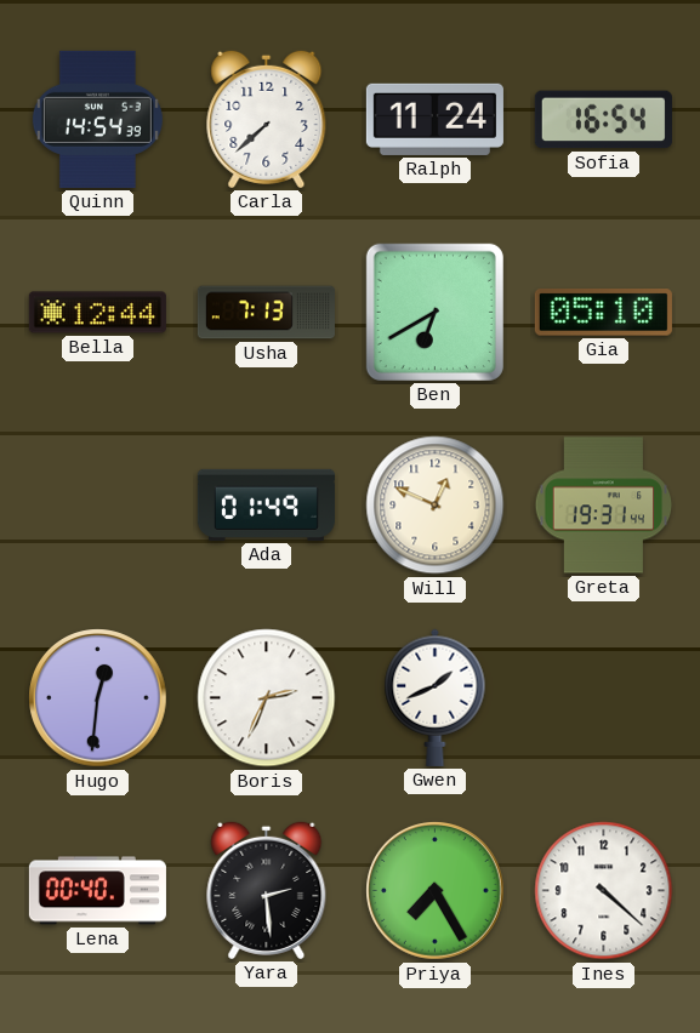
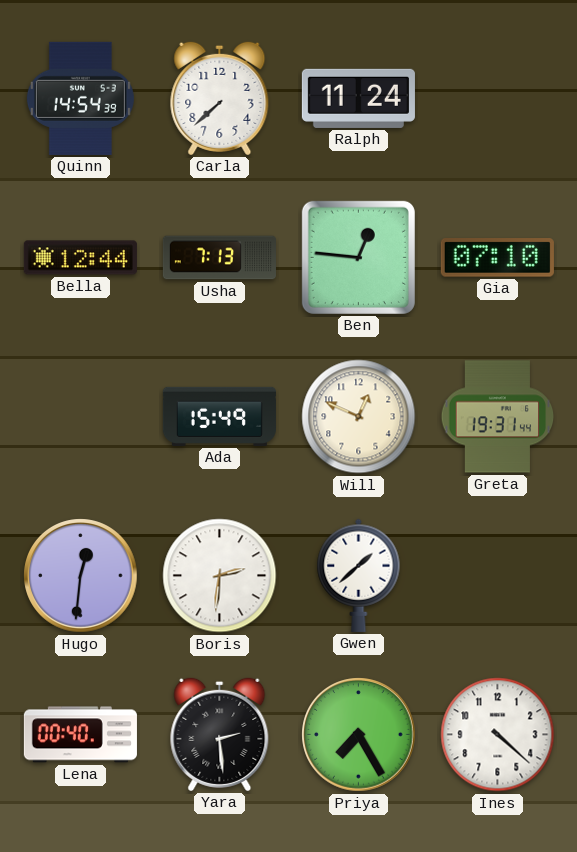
Sofia: 16:54 -> none (603, 120)
Ben: 6:40 -> 12:46 (358, 257)
Gia: 05:10 -> 07:10 (497, 258)
Ada: 01:49 -> 15:49 (219, 416)
Boris: 2:34 -> 2:31 (220, 576)
Gwen: 1:41 -> 1:38 (359, 575)
